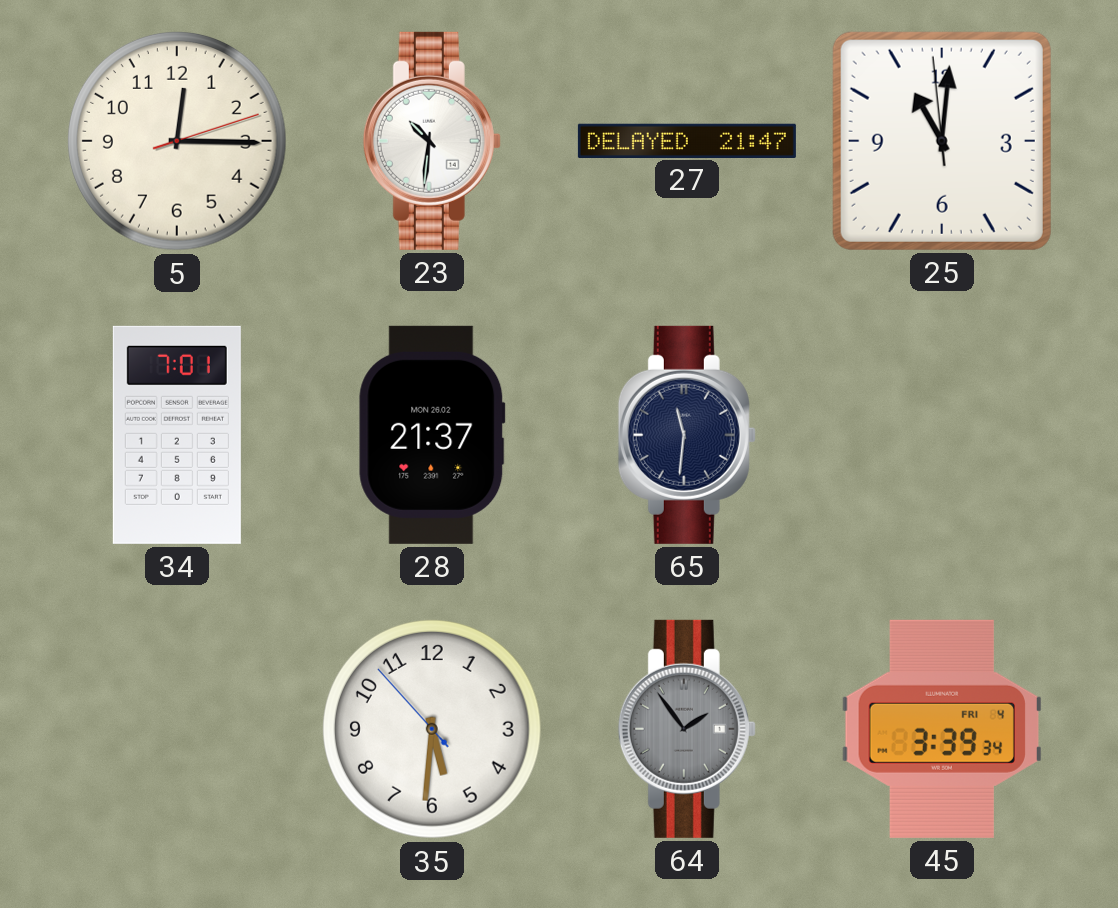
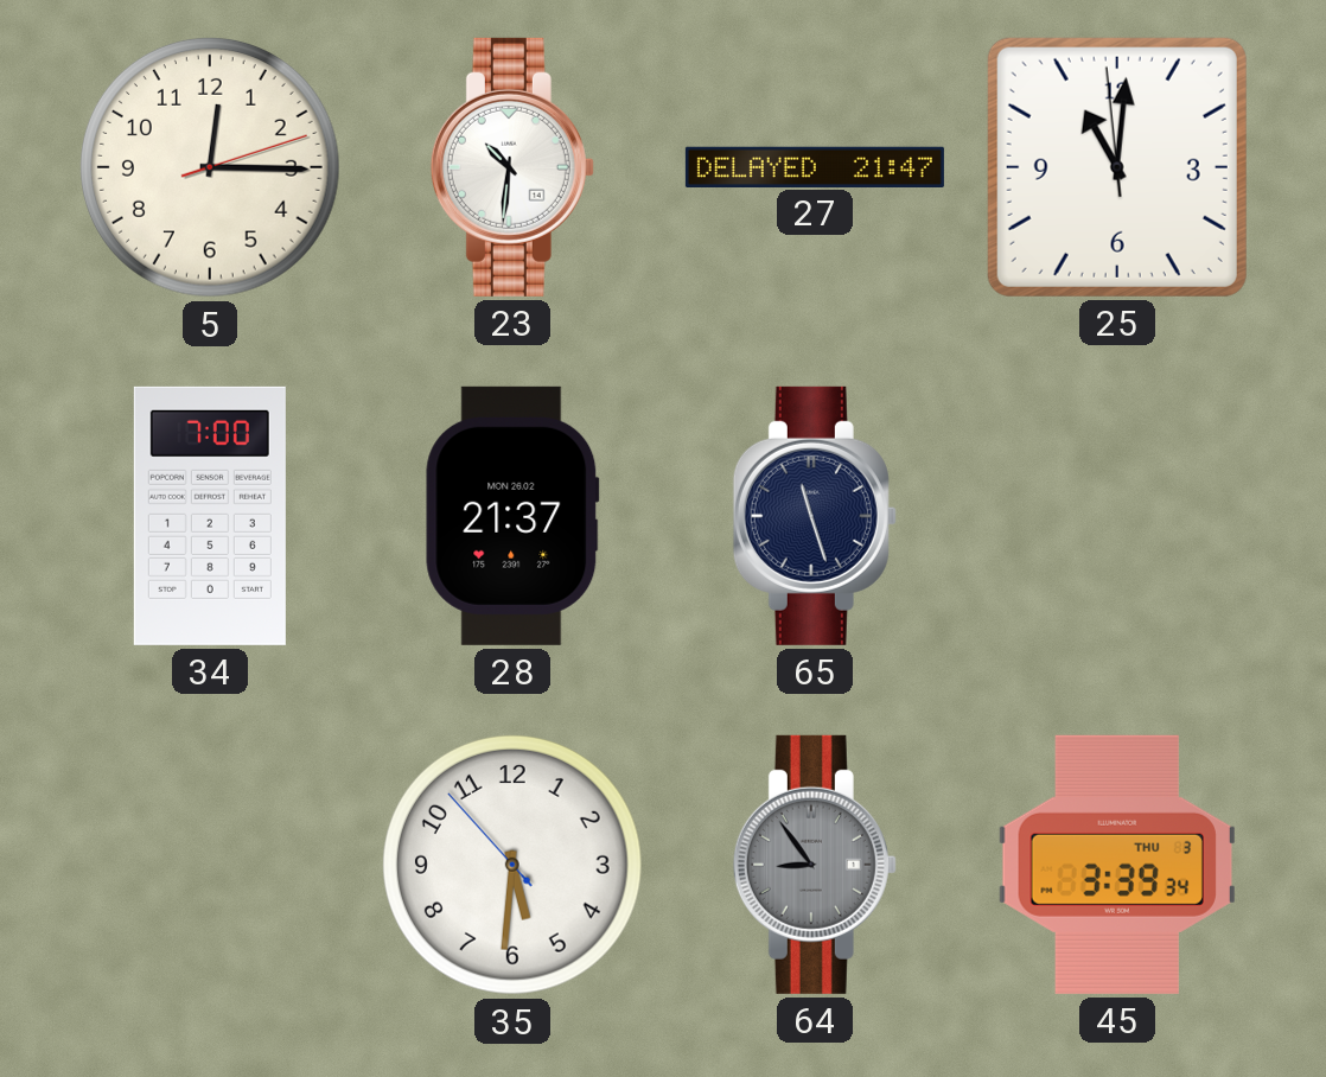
34: 7:01 -> 7:00 (210, 516)
65: 11:31 -> 11:27 (815, 516)
64: 1:54 -> 8:54 (815, 865)
45 date: FRI 4 -> THU 3 (1117, 865)
